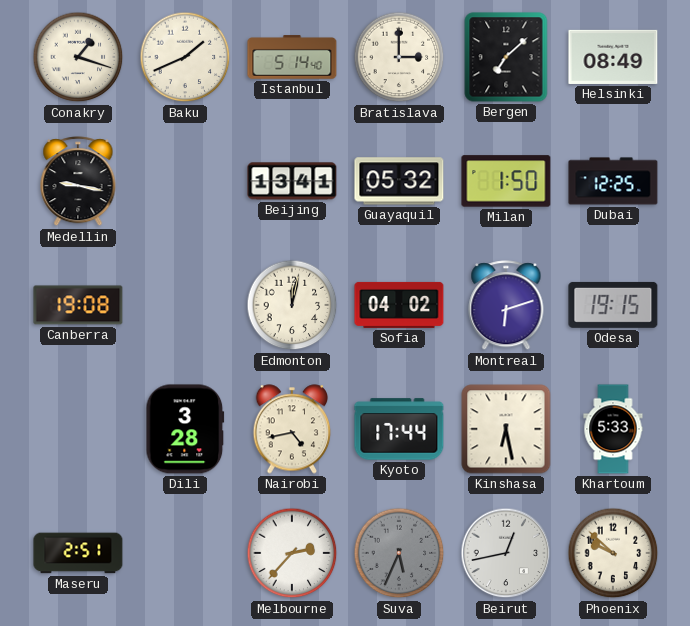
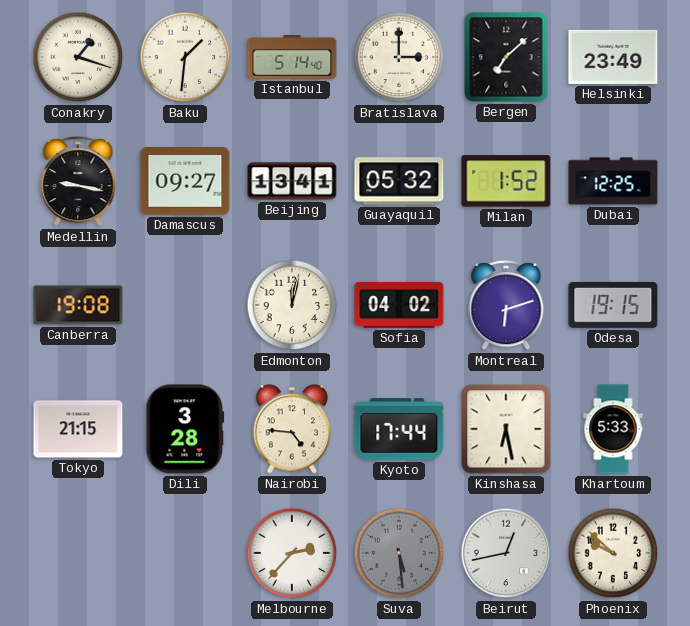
Baku: 1:41 -> 1:31 (185, 57)
Helsinki: 08:49 -> 23:49 (613, 57)
Damascus: none -> 09:27 (185, 181)
Milan: 1:50 -> 1:52 (506, 181)
Tokyo: none -> 21:15 (78, 429)
Nairobi: 4:43 -> 4:46 (292, 429)
Maseru: 2:51 -> none (78, 553)
Suva: 5:34 -> 5:29 (399, 553)
